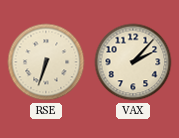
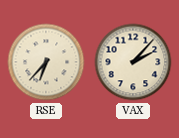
RSE: 6:33 -> 6:37 (46, 62)
